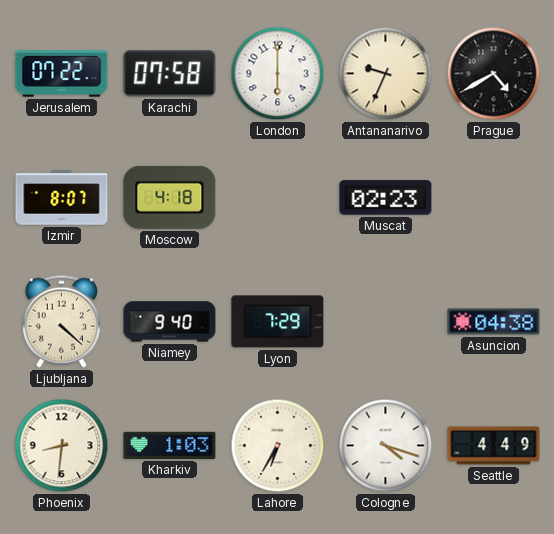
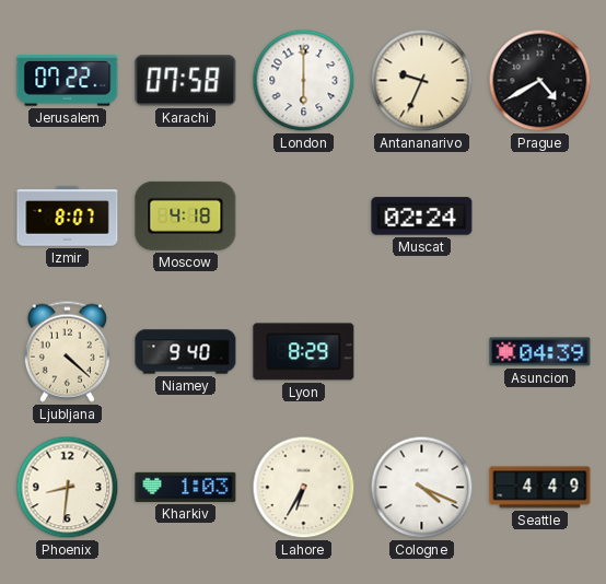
Muscat: 02:23 -> 02:24 (422, 217)
Lyon: 7:29 -> 8:29 (304, 352)
Asuncion: 04:38 -> 04:39 (540, 352)
Cologne: 4:18 -> 4:19 (422, 488)
